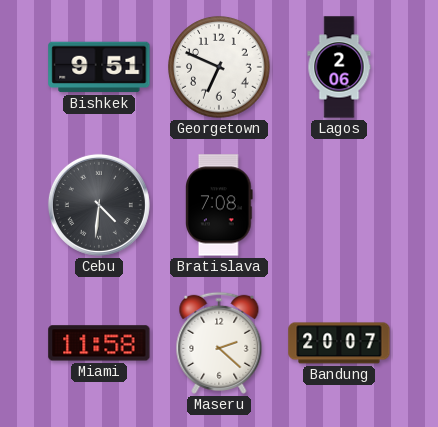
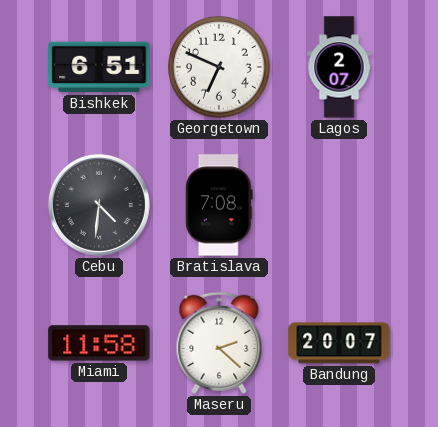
Bishkek: 9:51 -> 6:51 (99, 67)
Lagos: 2:06 -> 2:07 (339, 67)
